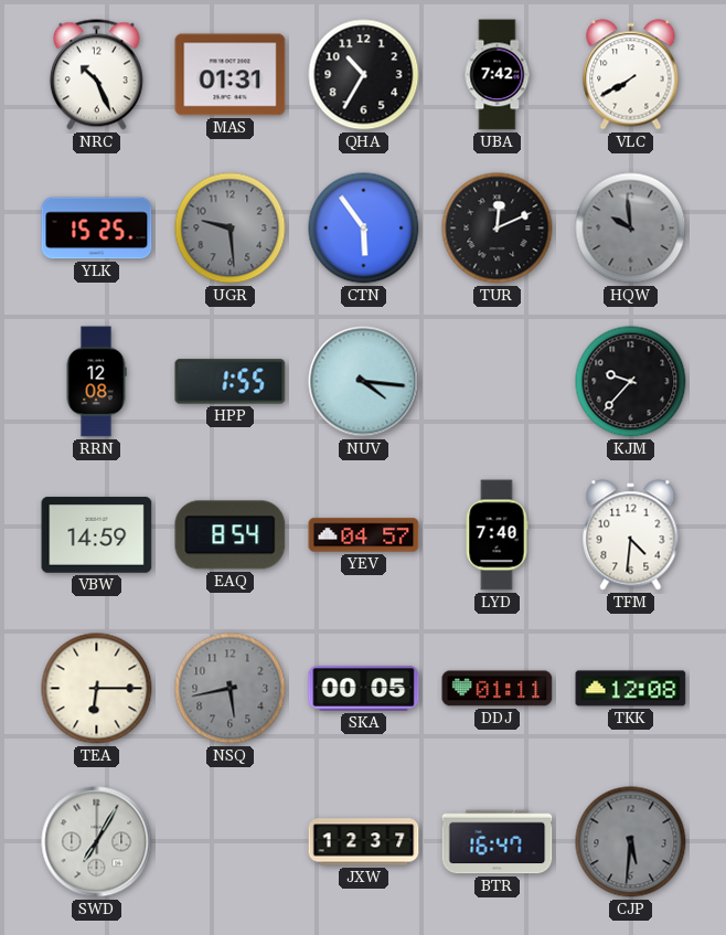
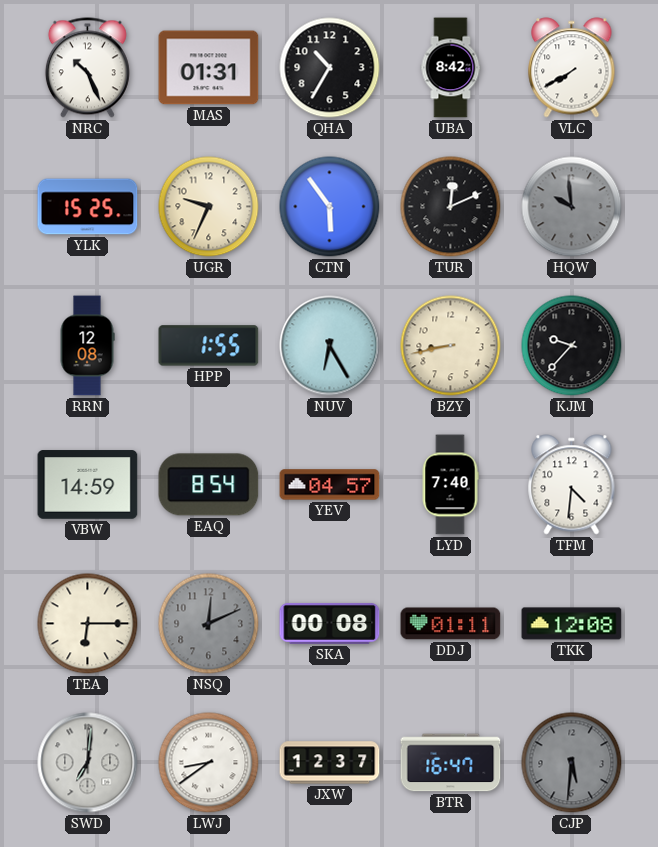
UBA: 7:42 -> 8:42 (451, 68)
UGR: 9:29 -> 9:34 (209, 207)
UGR dial: grey -> cream (209, 207)
NUV: 4:16 -> 6:25 (330, 346)
BZY: none -> 8:43 (451, 346)
NSQ: 5:43 -> 12:11 (209, 624)
SKA: 00:05 -> 00:08 (330, 623)
SWD: 7:05 -> 7:01 (88, 763)
LWJ: none -> 8:39 (209, 763)
